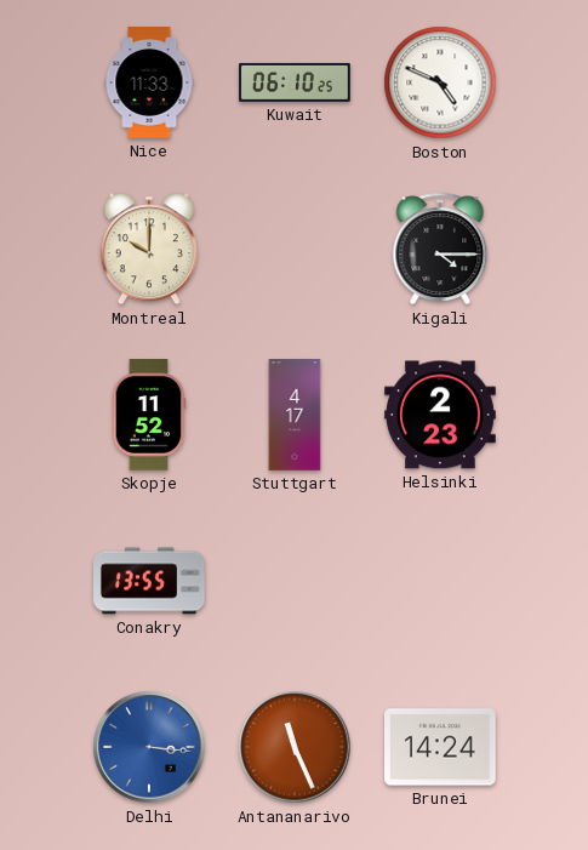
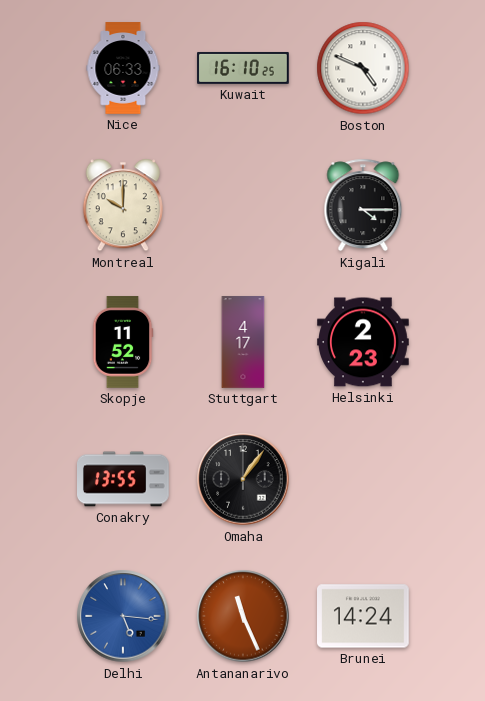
Nice: 11:33 -> 06:33 (123, 68)
Kuwait: 06:10 -> 16:10 (243, 68)
Omaha: none -> 1:06 (243, 479)
Delhi: 3:16 -> 5:16 (123, 616)
